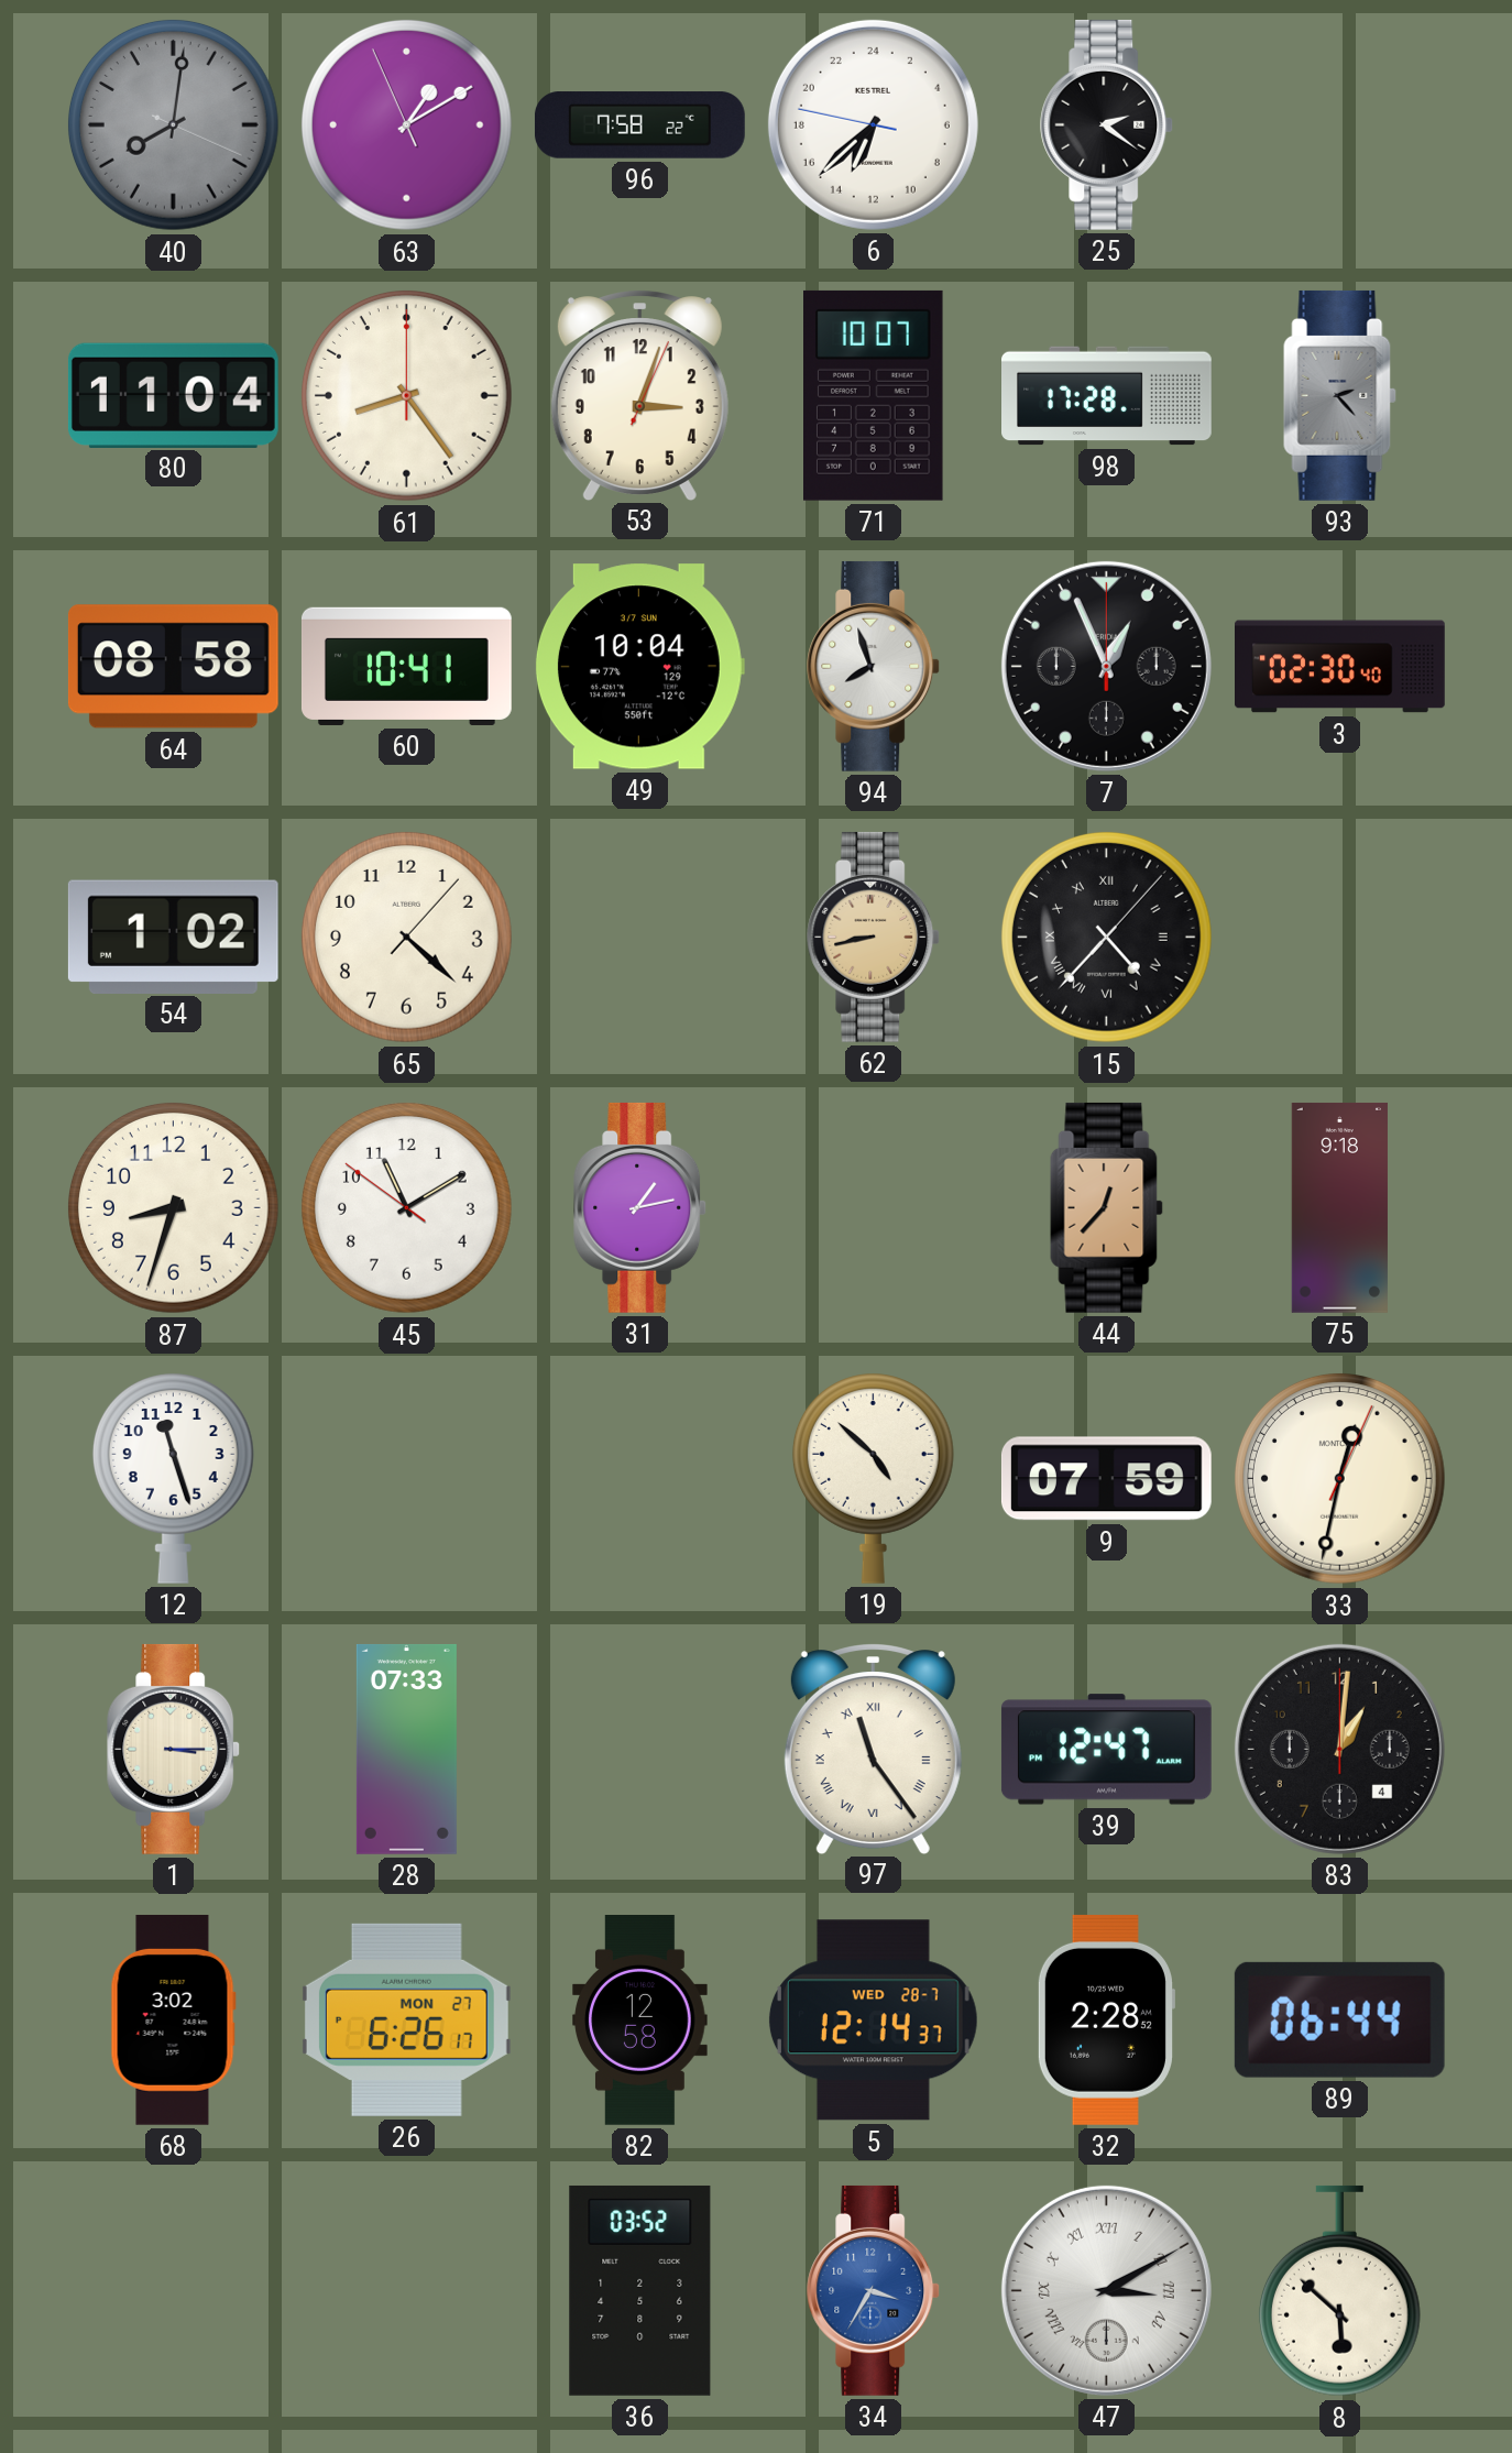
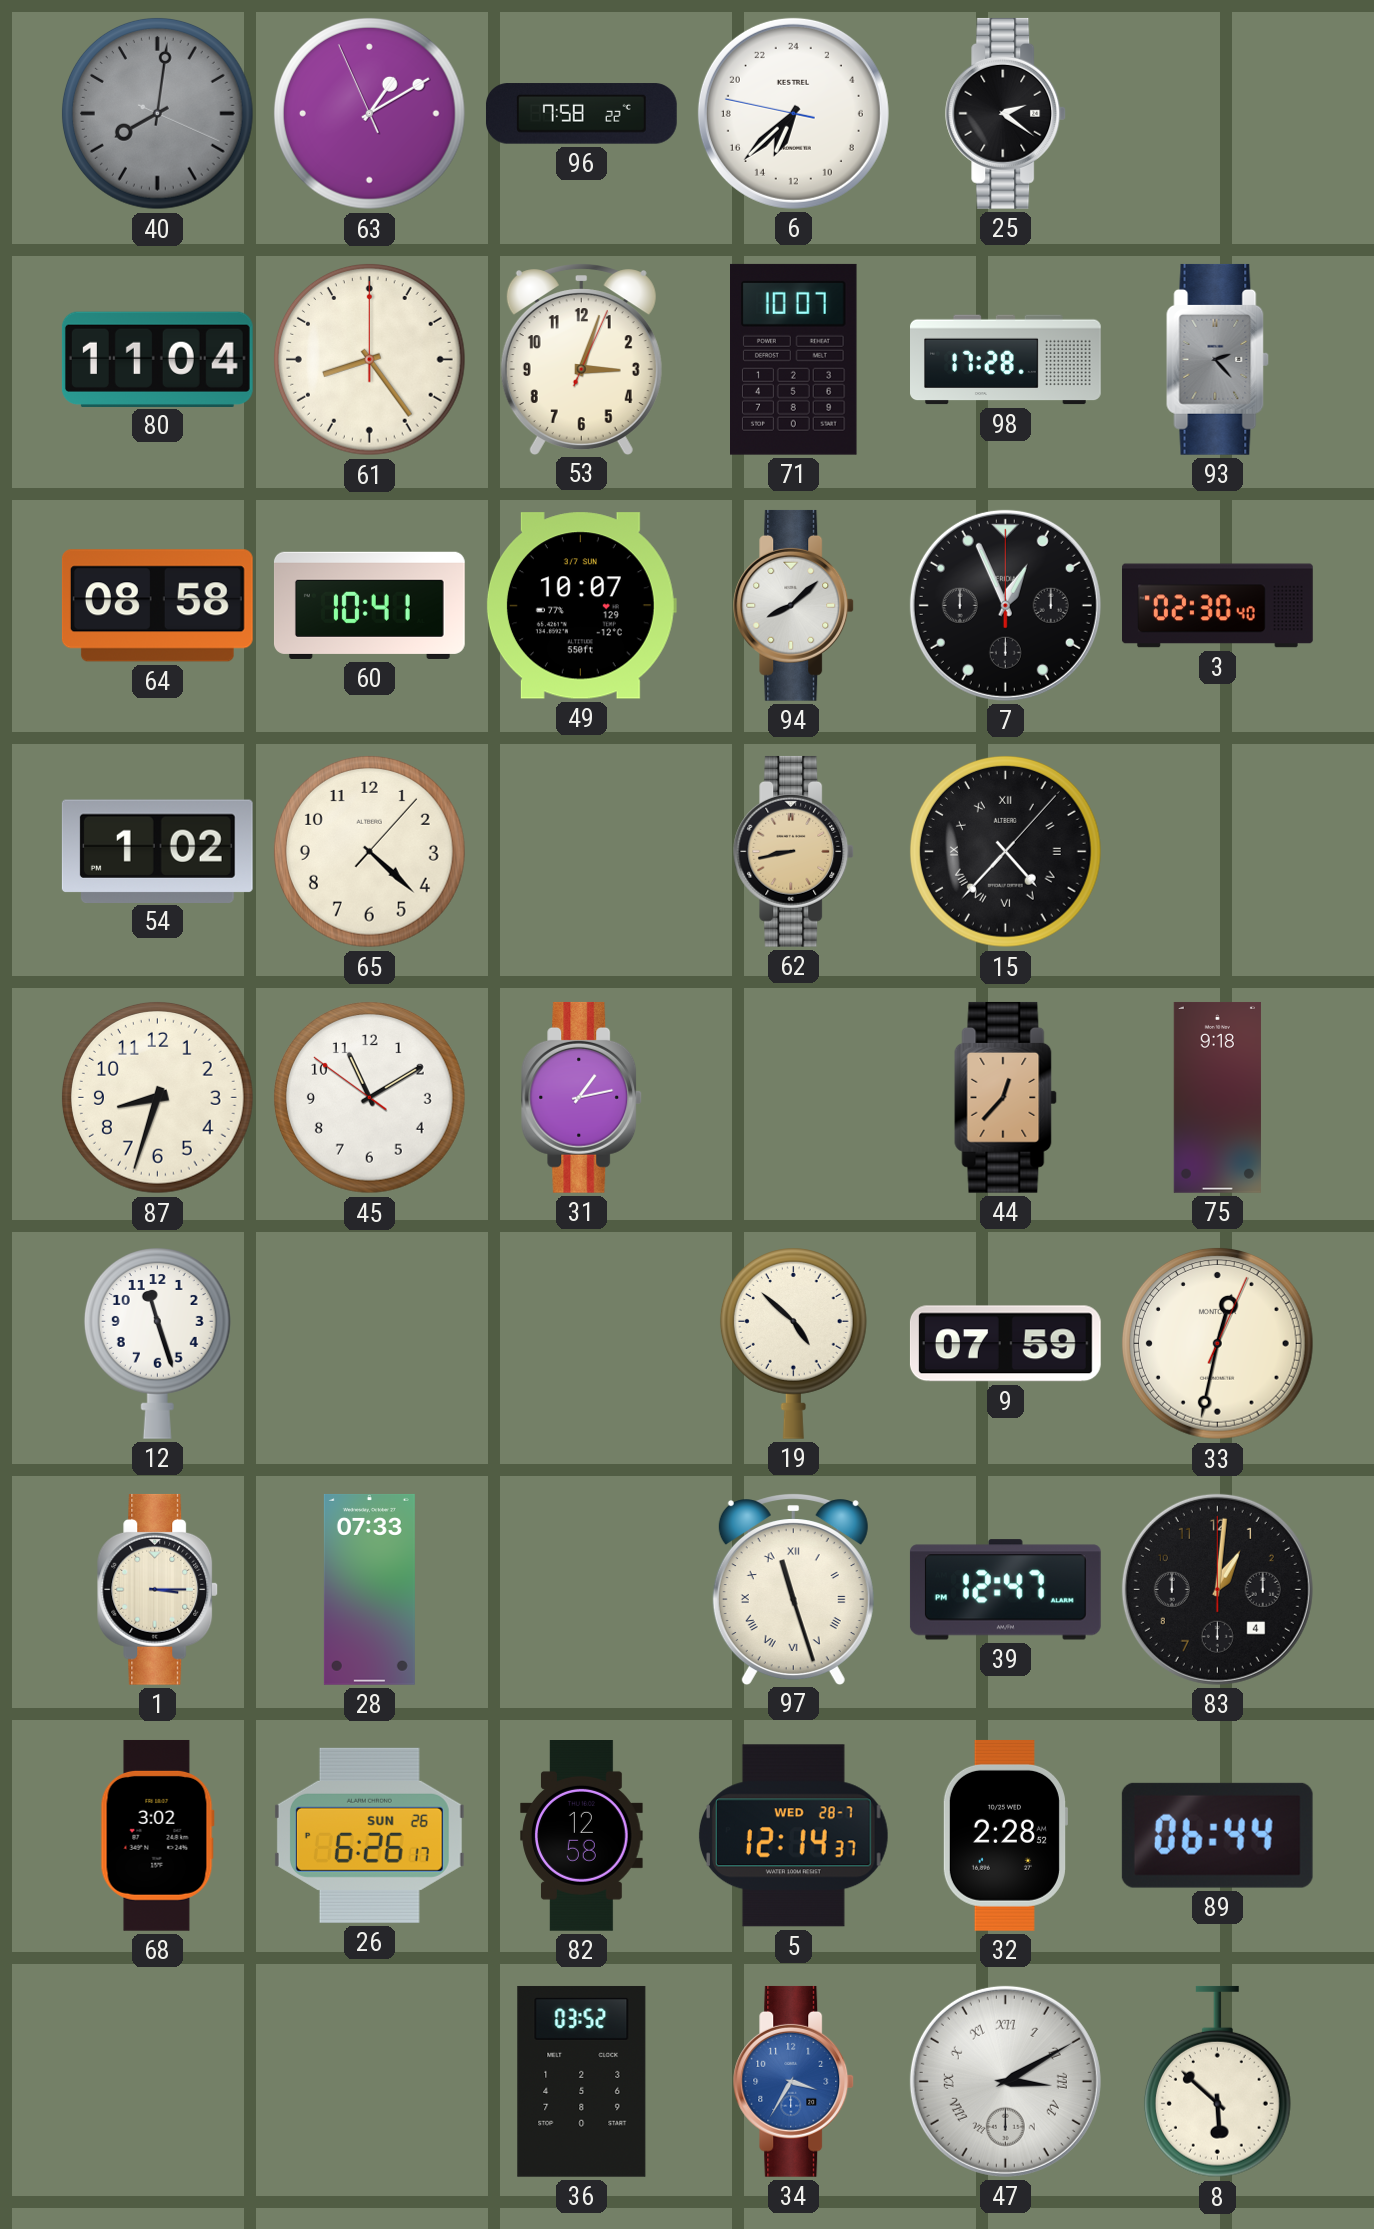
49: 10:04 -> 10:07 (581, 606)
94: 7:57 -> 8:08 (794, 605)
97: 11:24 -> 11:27 (793, 1589)
26 date: MON 27 -> SUN 26 (369, 1835)
